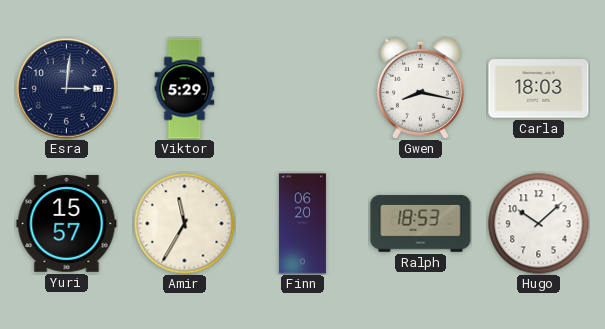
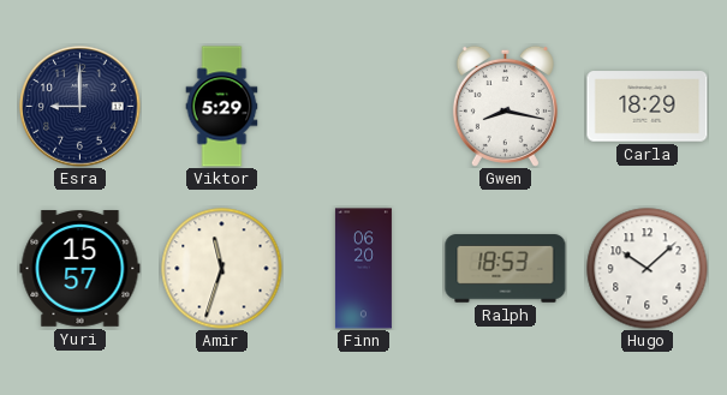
Esra: 3:01 -> 9:00 (81, 107)
Carla: 18:03 -> 18:29 (648, 107)
Amir: 11:35 -> 11:33 (222, 269)
